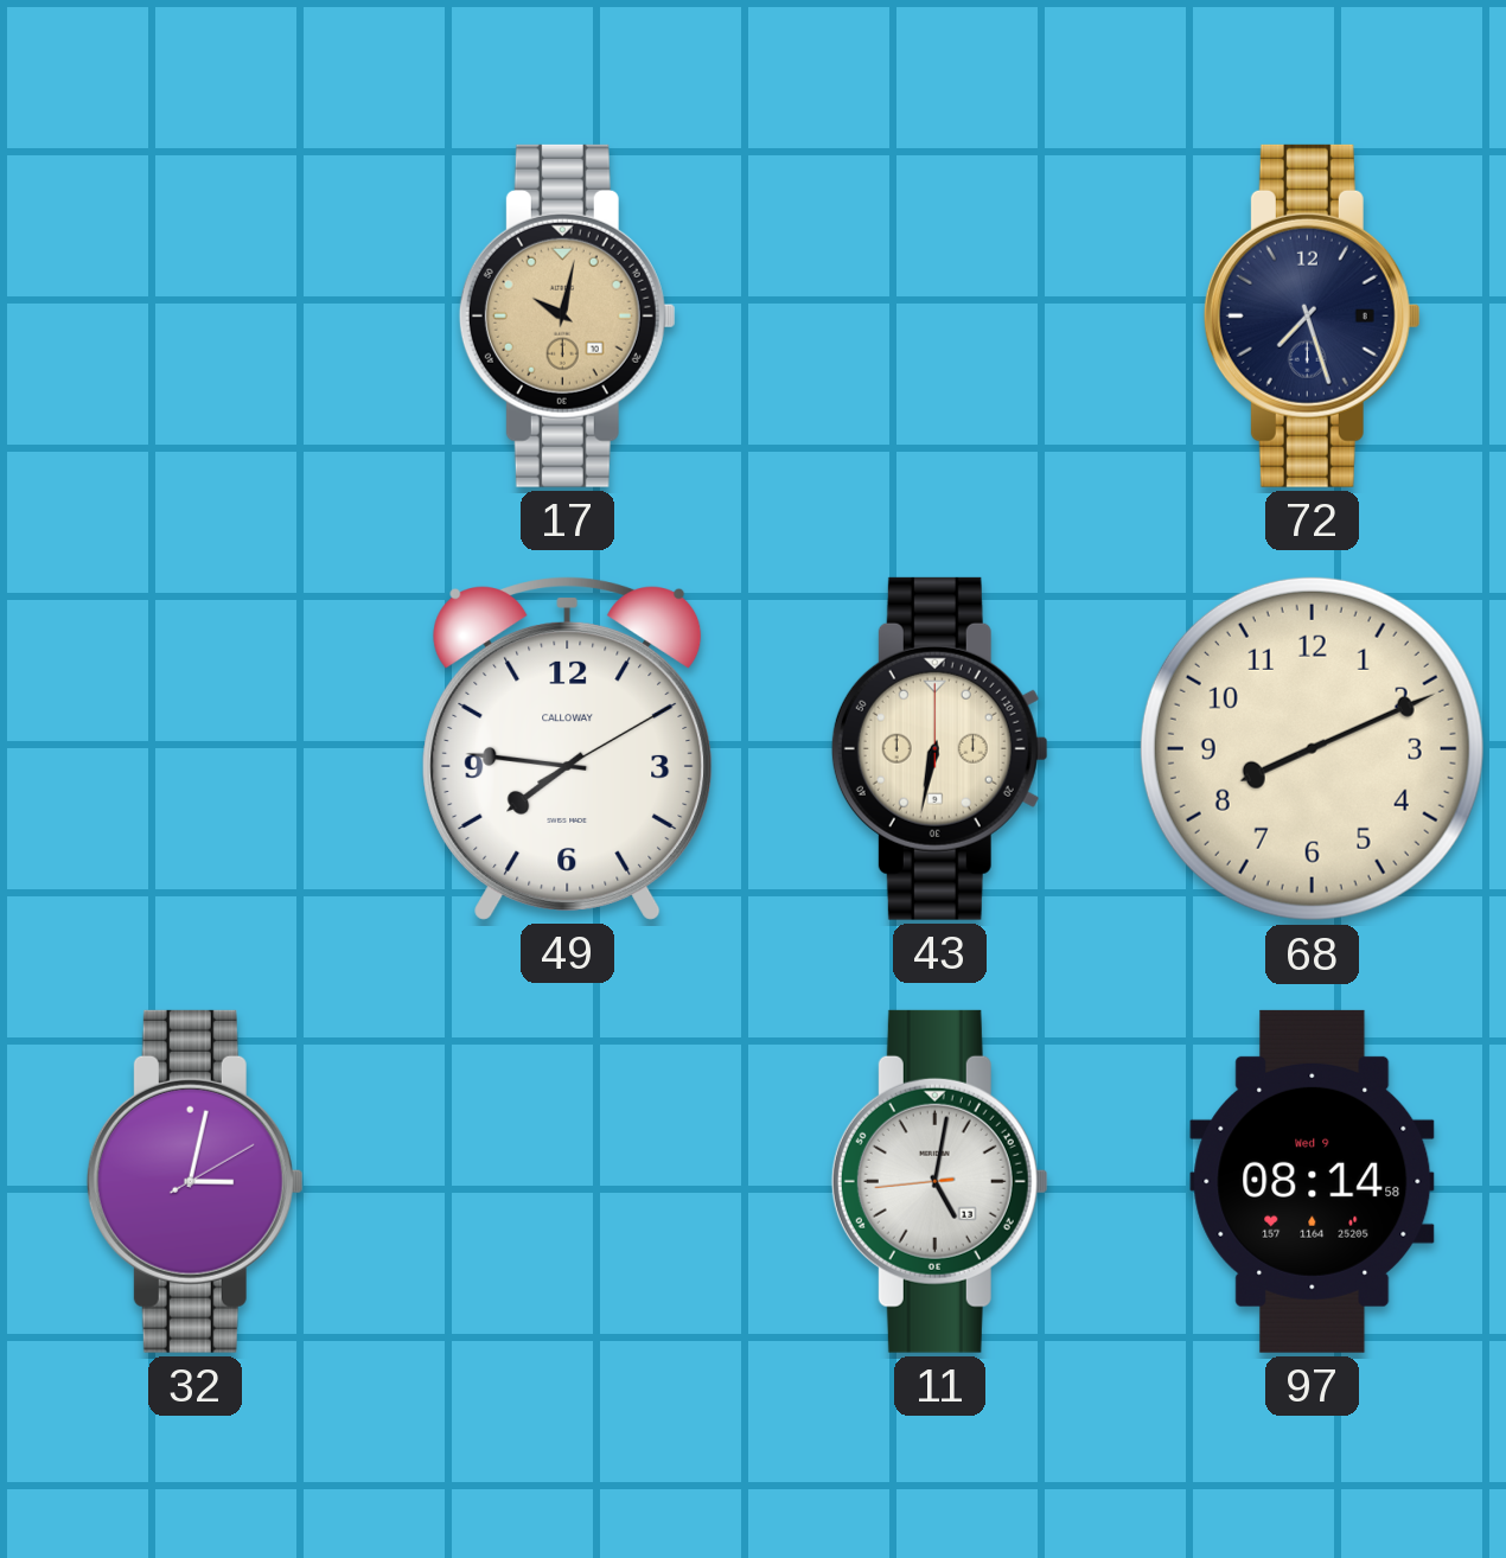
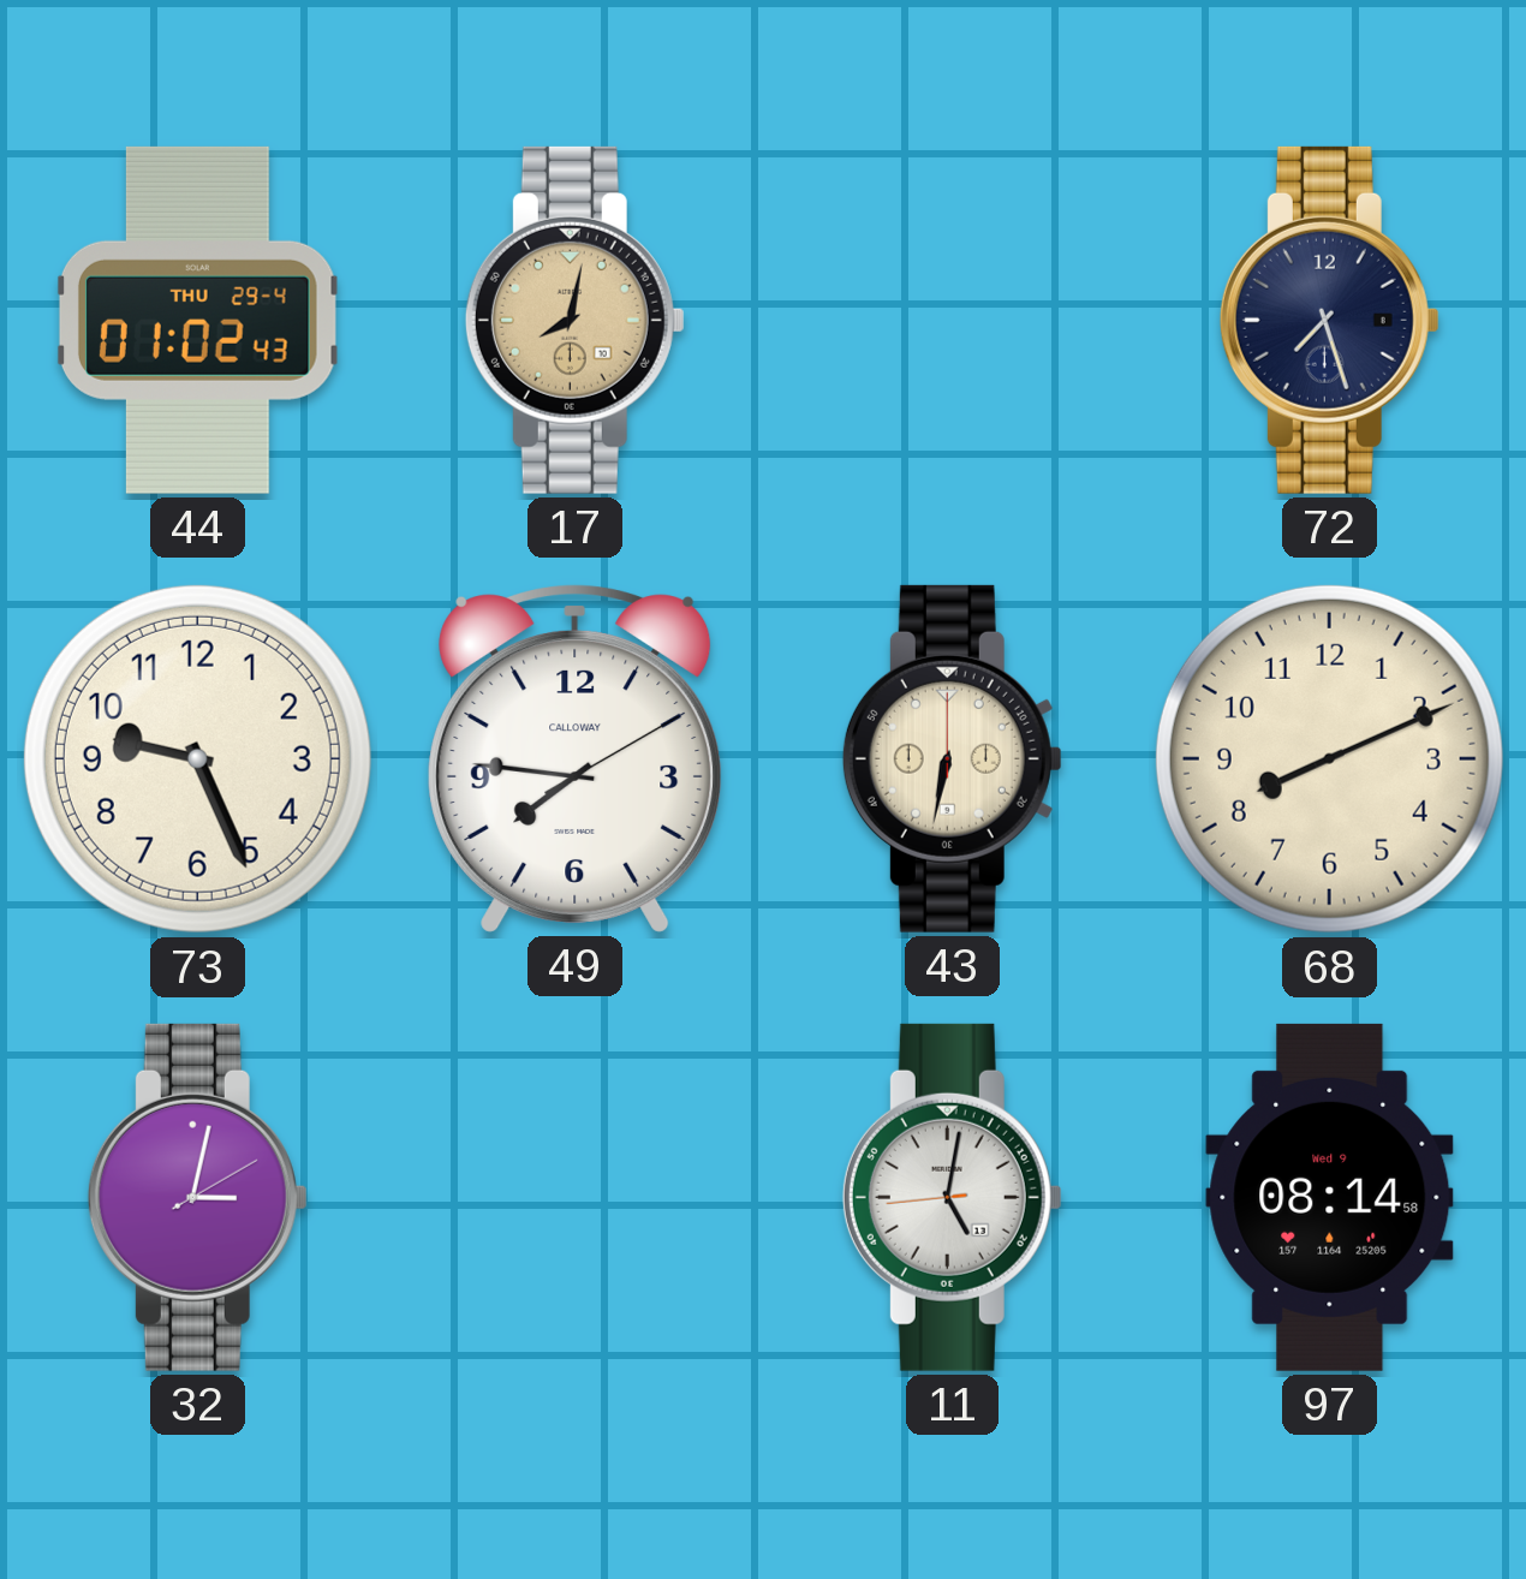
44: none -> 01:02 (197, 320)
17: 10:02 -> 8:02 (574, 320)
73: none -> 9:26 (197, 758)
